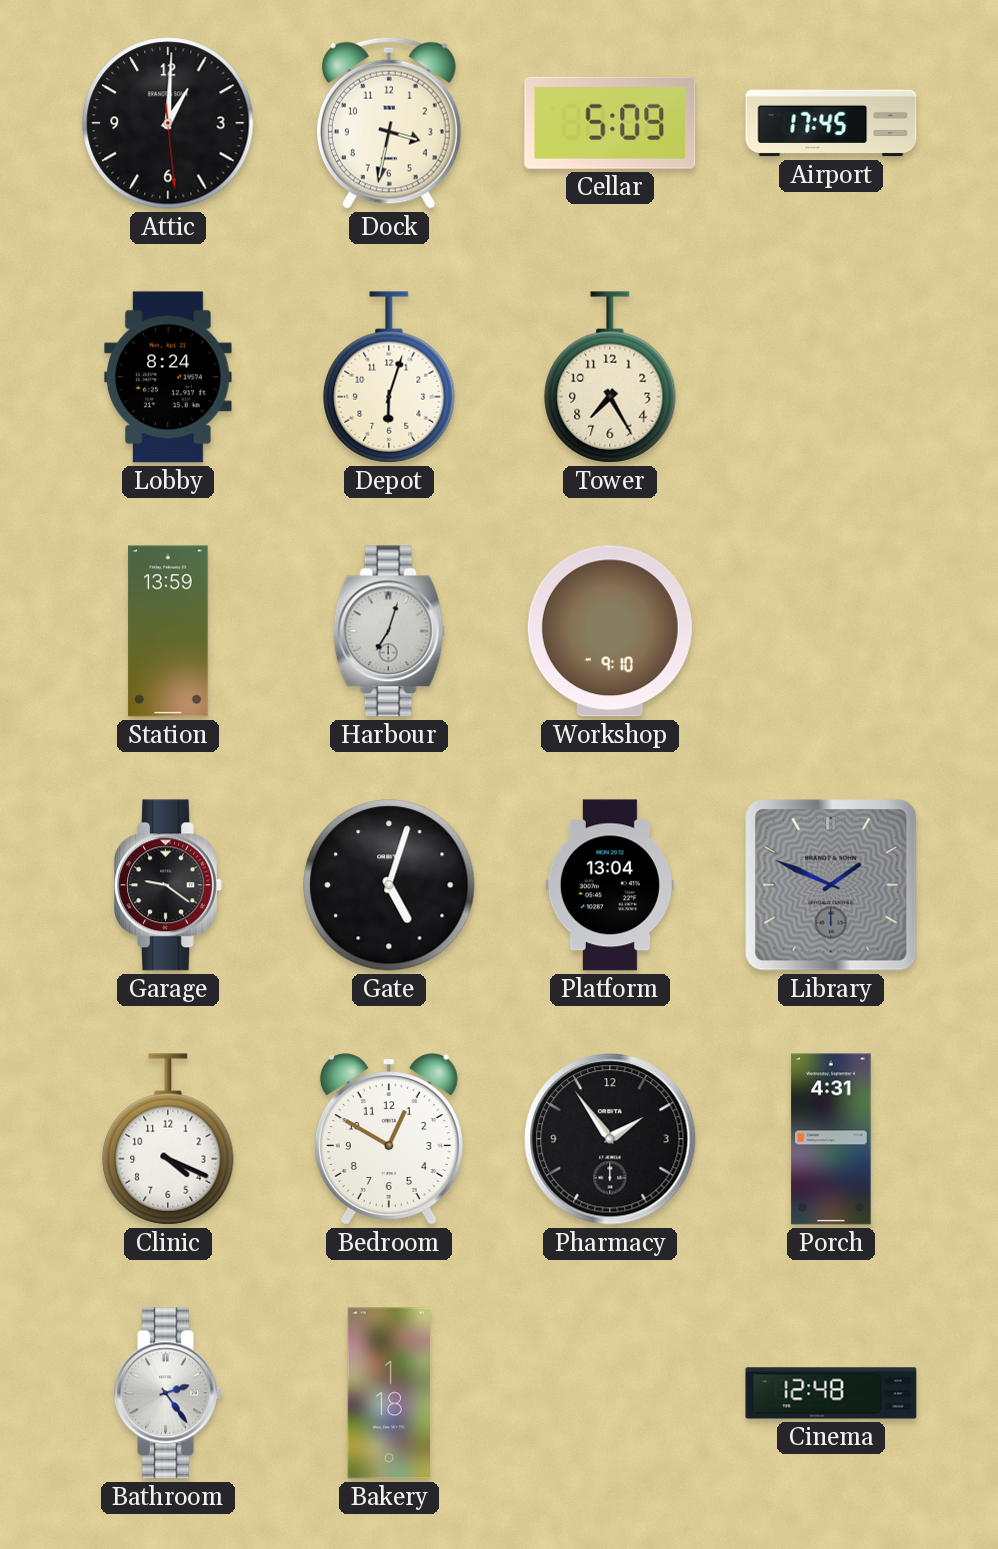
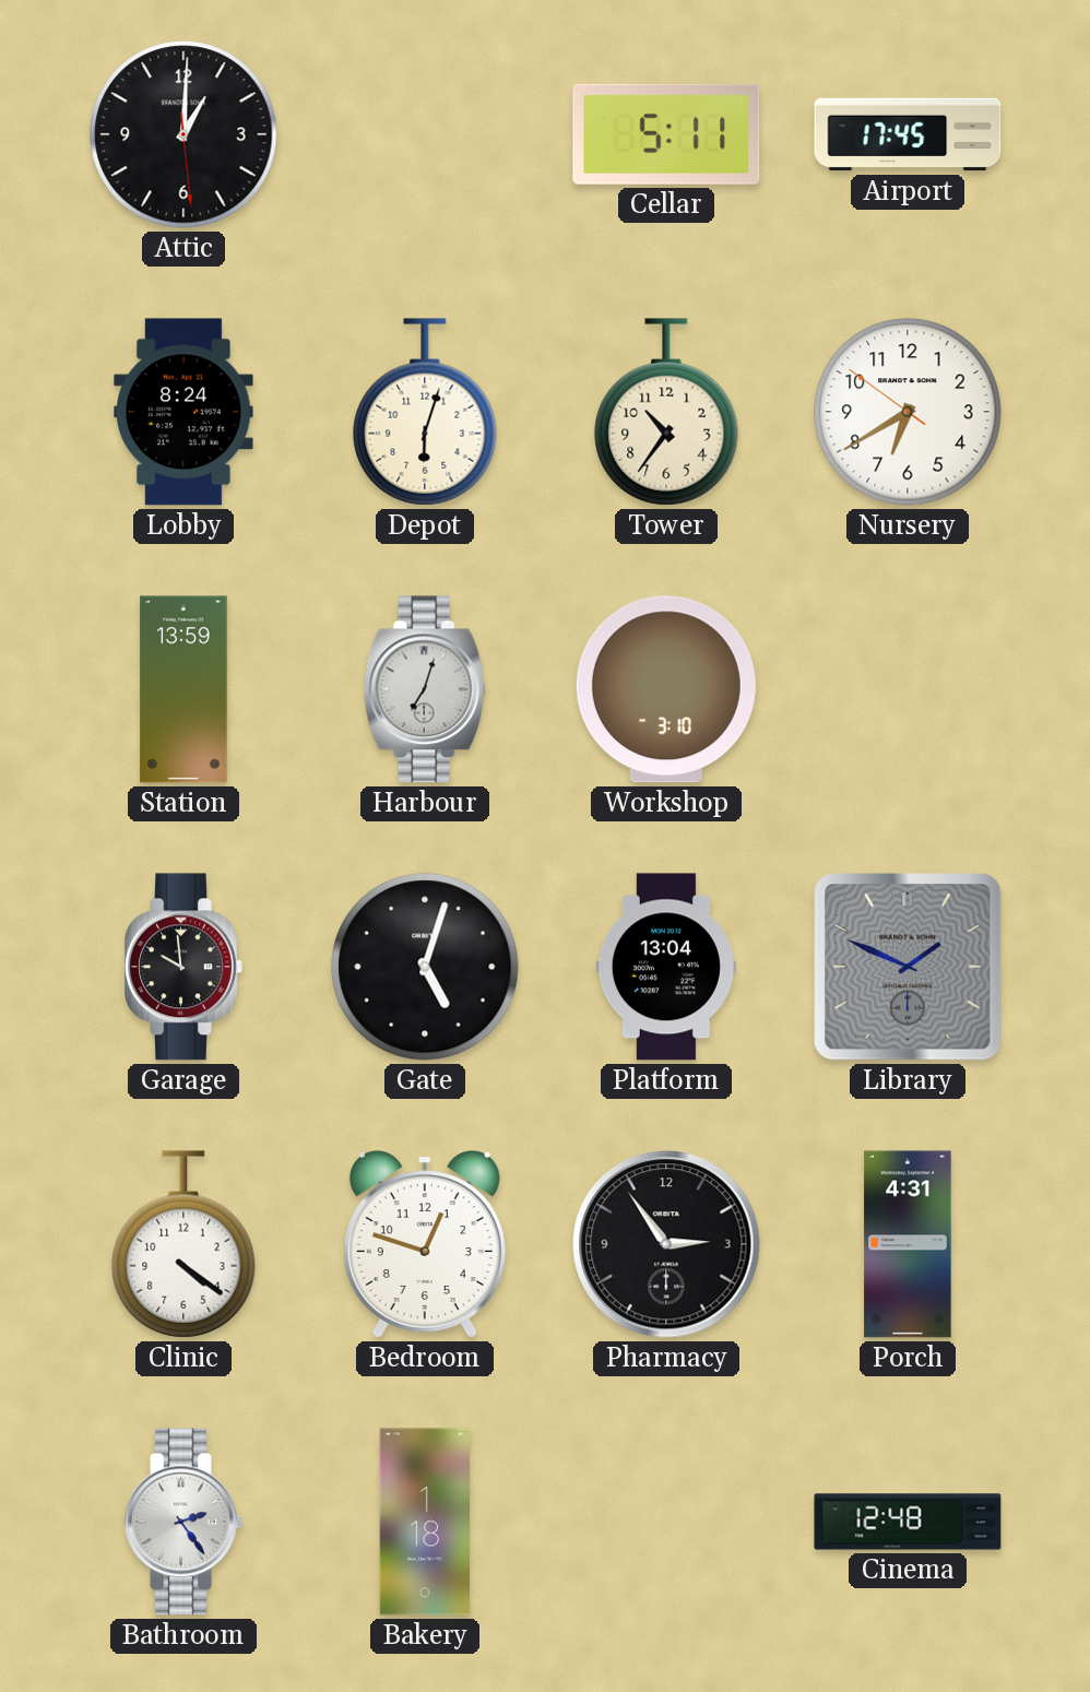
Dock: 3:32 -> none (389, 123)
Cellar: 5:09 -> 5:11 (666, 134)
Tower: 7:25 -> 10:36 (666, 412)
Nursery: none -> 6:39 (908, 412)
Workshop: 9:10 -> 3:10 (666, 689)
Garage: 9:21 -> 9:59 (183, 967)
Clinic: 4:19 -> 4:21 (183, 1244)
Bedroom: 12:50 -> 12:48 (425, 1244)
Pharmacy: 1:54 -> 2:54 (666, 1244)
